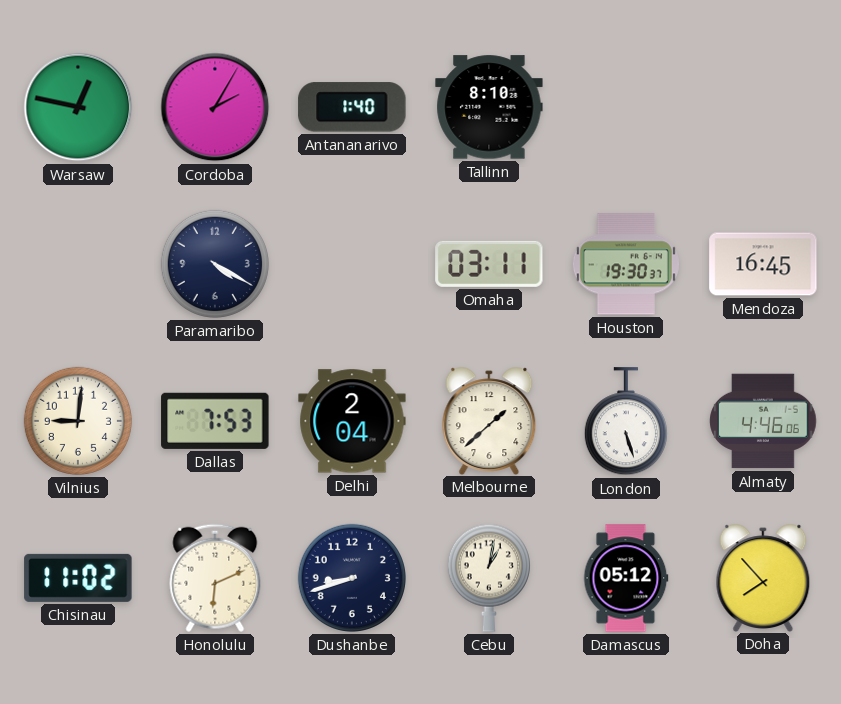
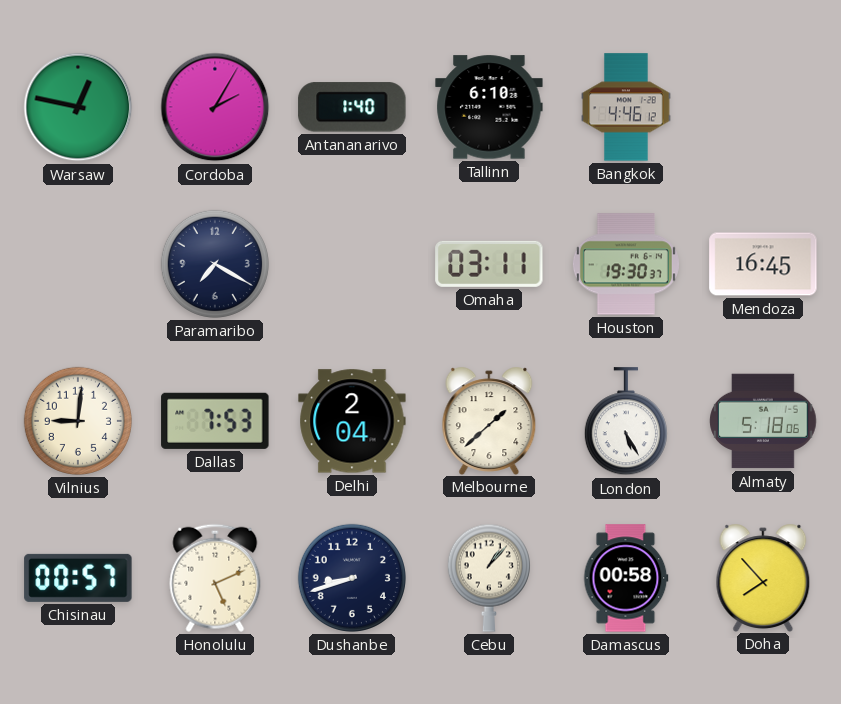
Tallinn: 8:10 -> 6:10 (489, 107)
Bangkok: none -> 4:46 (626, 107)
Paramaribo: 4:20 -> 7:20 (215, 264)
London: 5:27 -> 5:25 (626, 422)
Almaty: 4:46 -> 5:18 (763, 421)
Chisinau: 11:02 -> 00:57 (78, 578)
Honolulu: 6:11 -> 5:11 (215, 578)
Cebu: 1:02 -> 1:07 (489, 578)
Damascus: 05:12 -> 00:58 (626, 578)
